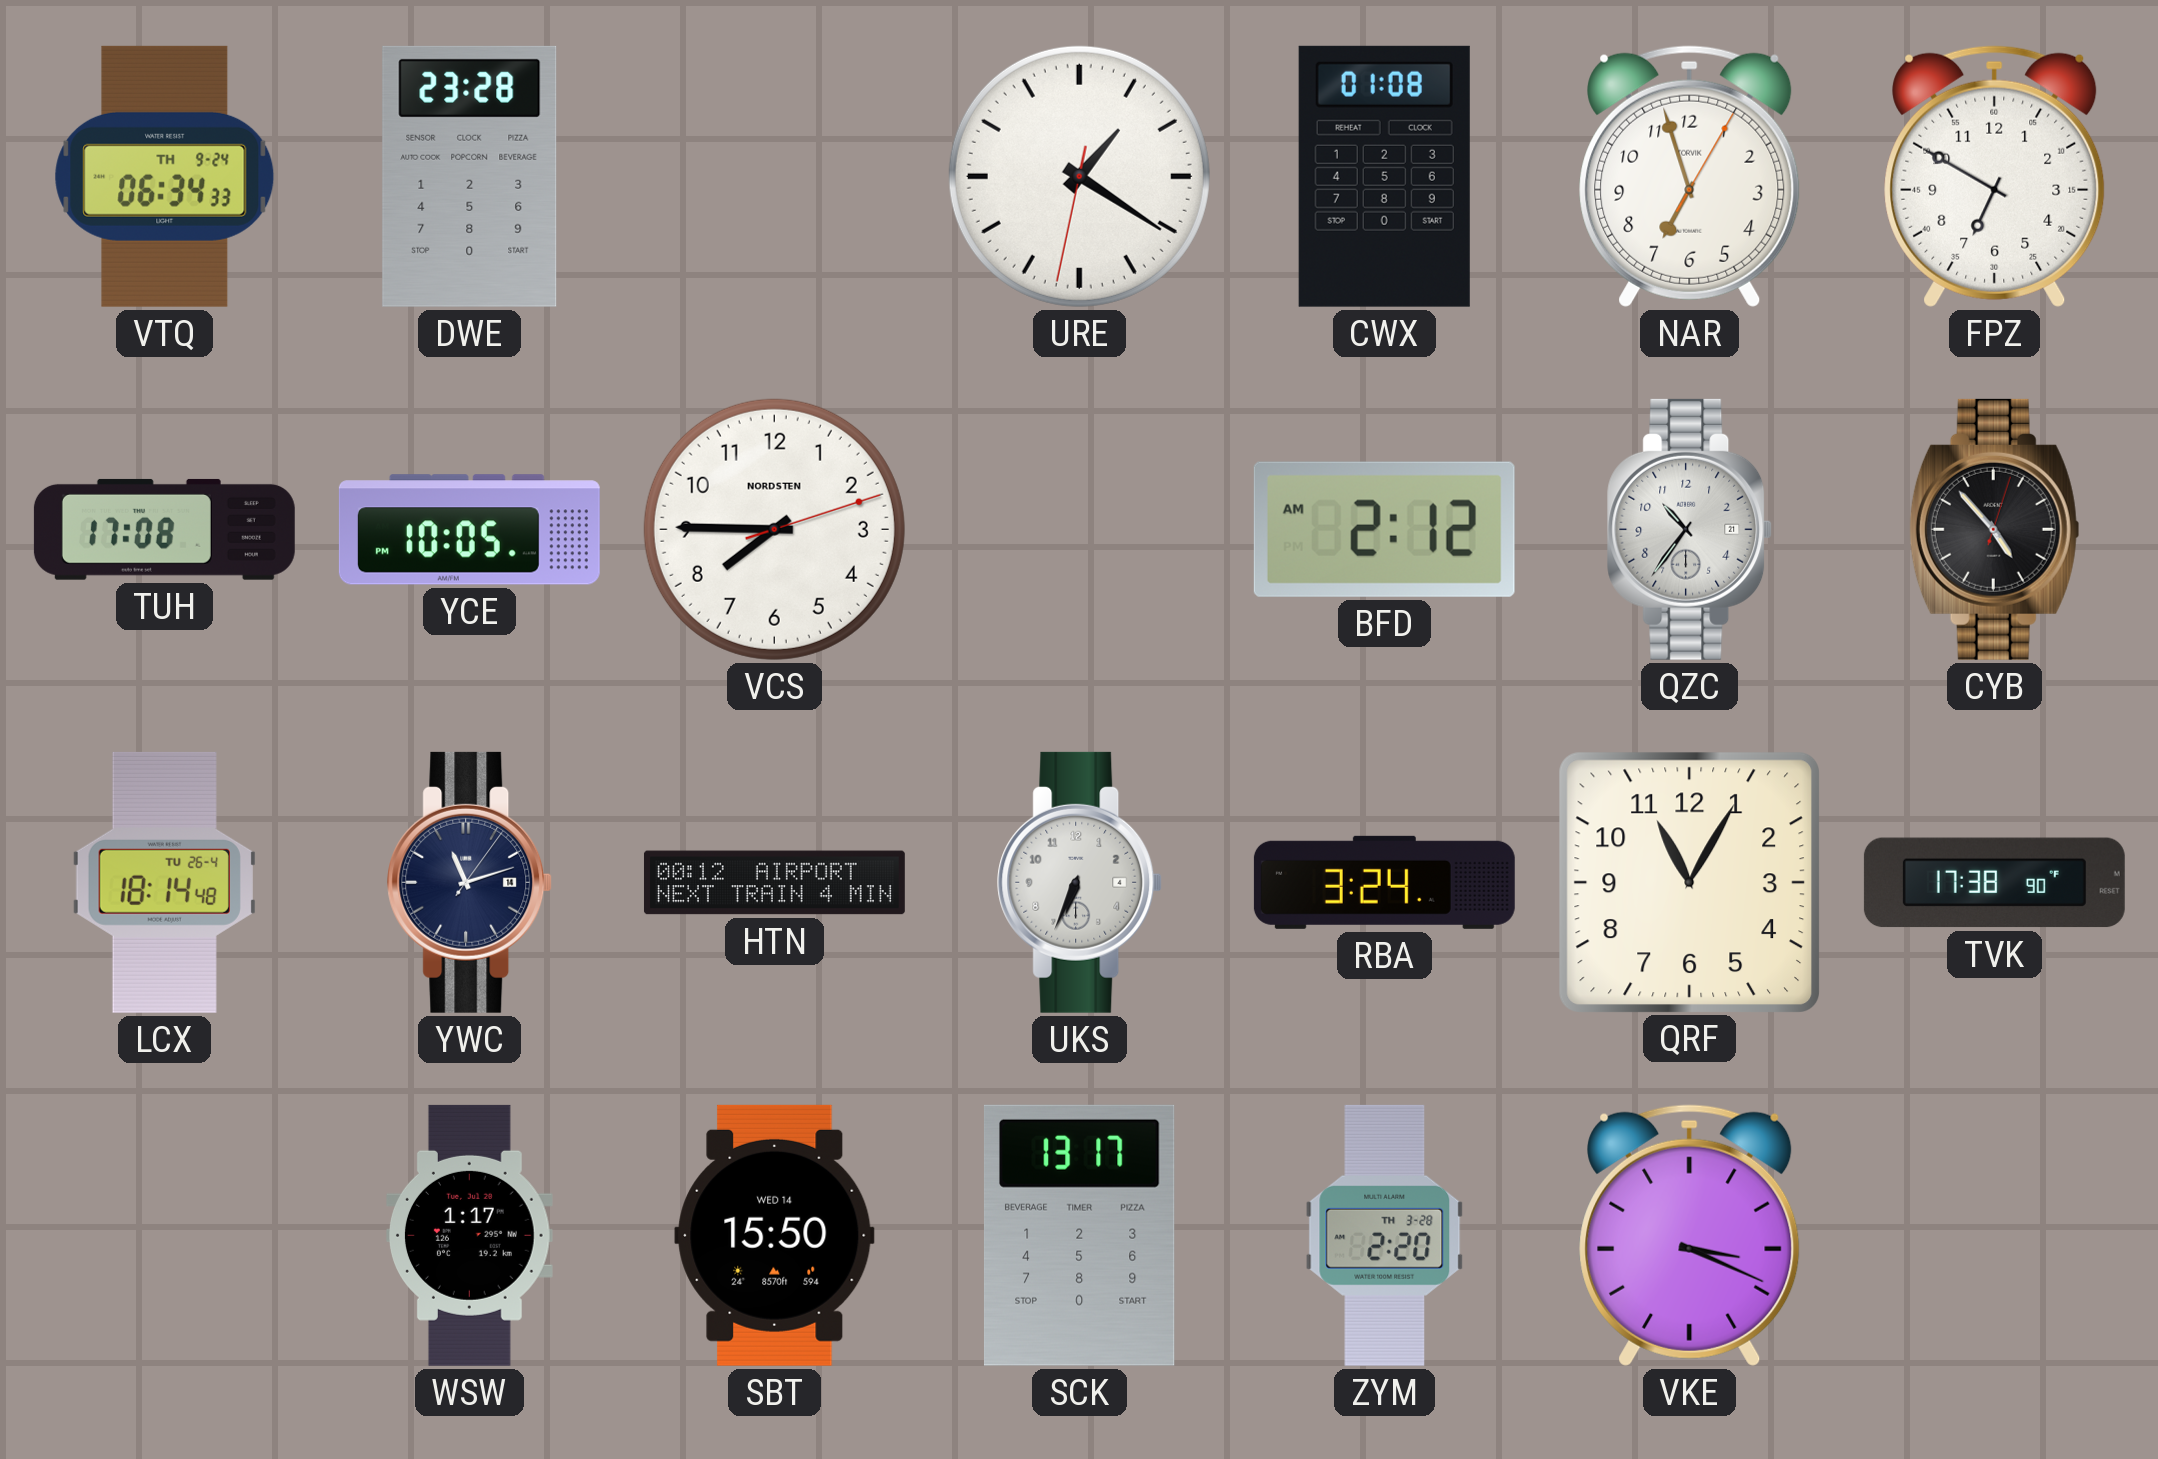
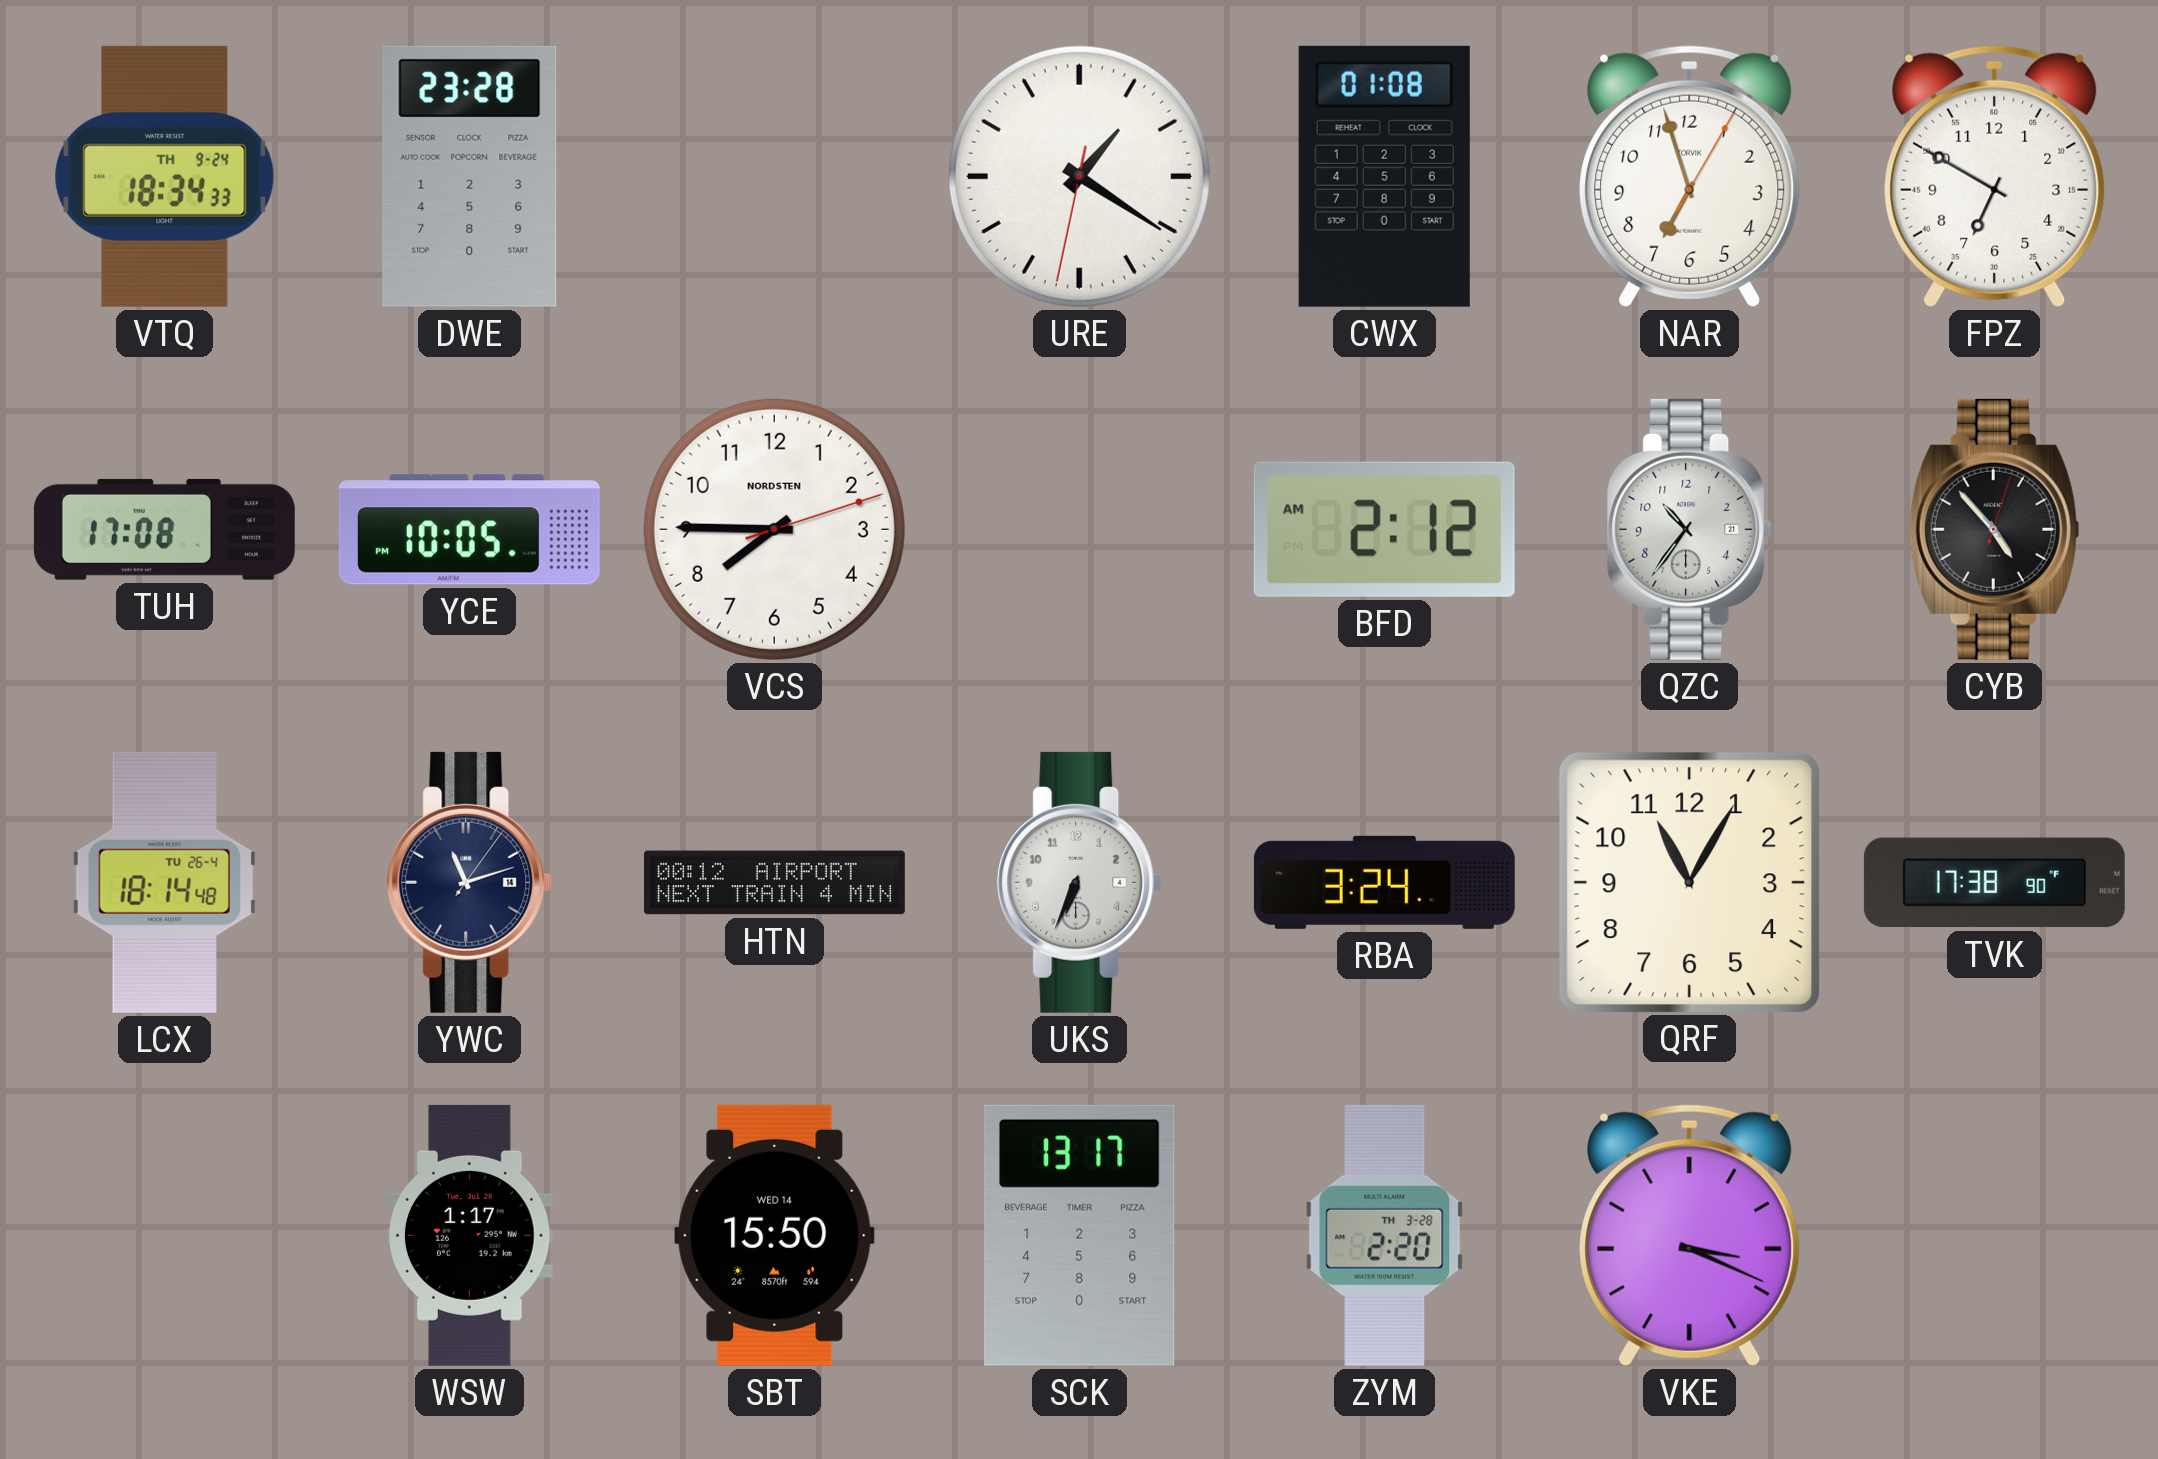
VTQ: 06:34 -> 18:34 (165, 176)
